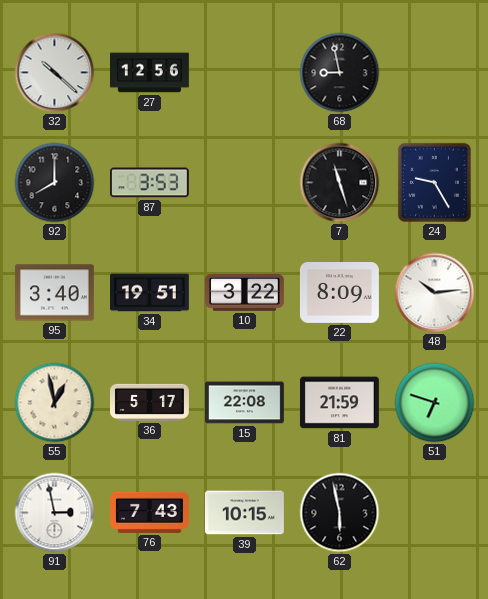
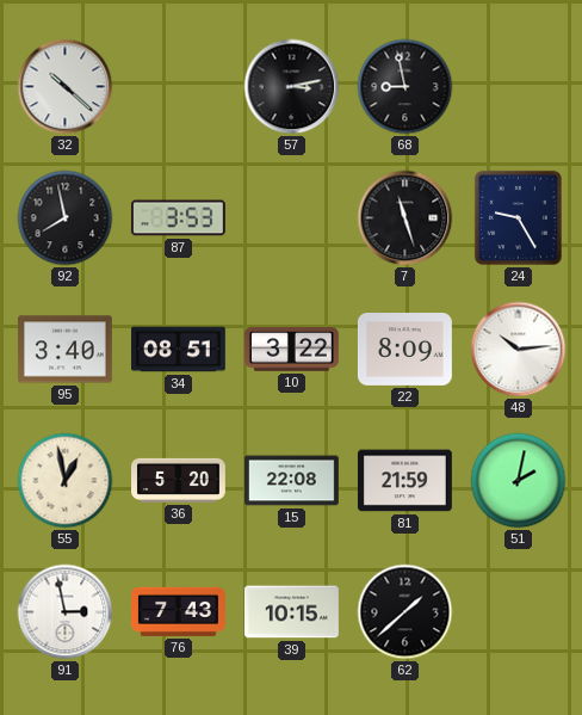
27: 12:56 -> none (150, 73)
57: none -> 3:13 (292, 87)
92: 8:00 -> 7:58 (66, 218)
34: 19:51 -> 08:51 (179, 350)
36: 5:17 -> 5:20 (179, 480)
51: 6:48 -> 2:02 (519, 481)
62: 5:58 -> 1:38 (405, 612)
